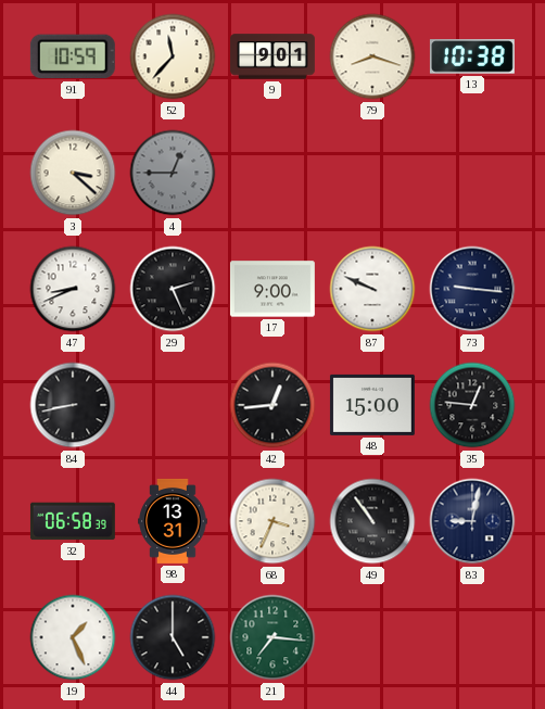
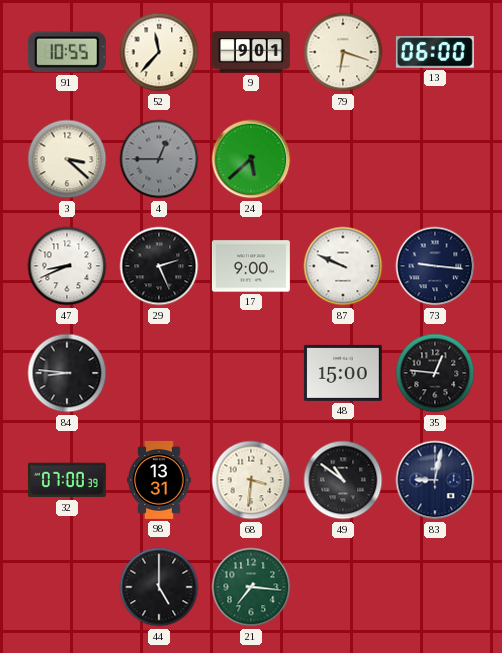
91: 10:59 -> 10:55 (67, 52)
79: 8:18 -> 6:18 (343, 52)
13: 10:38 -> 06:00 (435, 52)
24: none -> 5:38 (251, 159)
84: 8:43 -> 8:46 (67, 373)
42: 12:44 -> none (272, 405)
32: 06:58 -> 07:00 (67, 480)
68: 3:34 -> 3:31 (251, 480)
49: 10:54 -> 10:51 (343, 480)
19: 1:26 -> none (73, 637)
